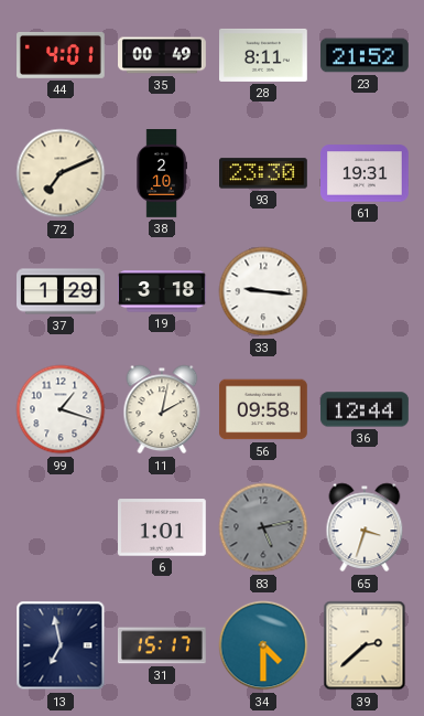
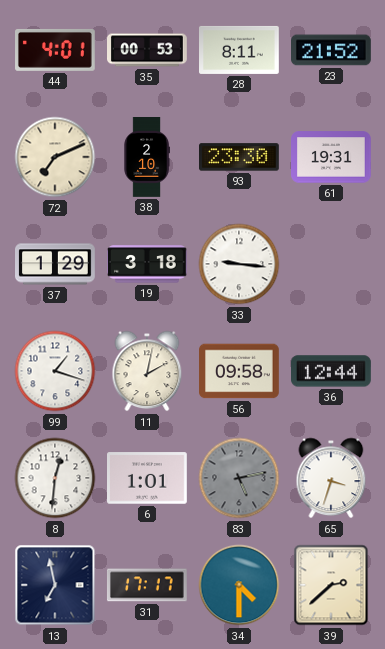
35: 00:49 -> 00:53 (148, 50)
8: none -> 12:31 (55, 478)
31: 15:17 -> 17:17 (147, 585)
